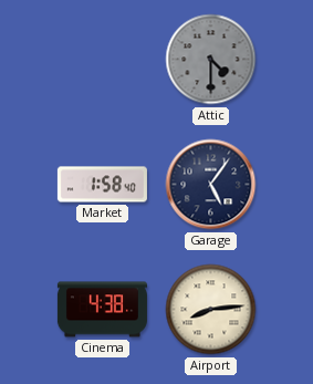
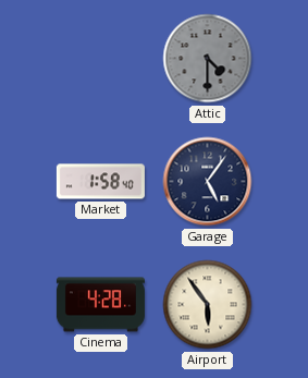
Cinema: 4:38 -> 4:28 (100, 305)
Airport: 8:14 -> 5:54 (208, 305)
